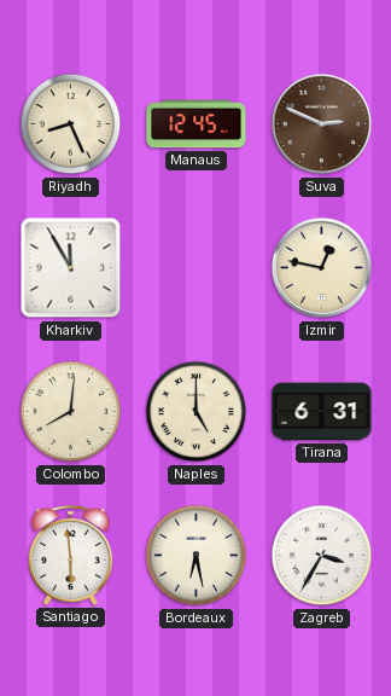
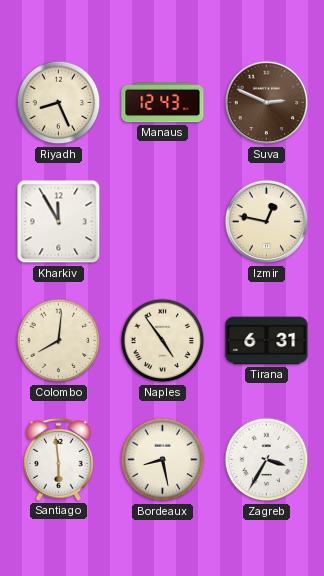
Manaus: 12:45 -> 12:43 (163, 103)
Naples: 5:00 -> 4:54 (163, 341)
Bordeaux: 6:28 -> 8:28 (163, 460)
